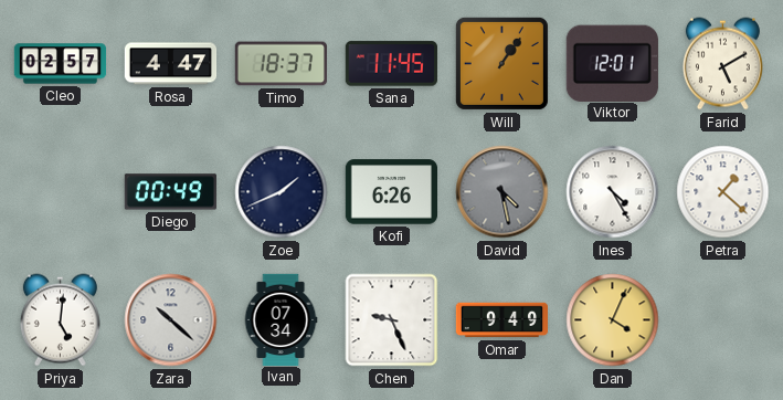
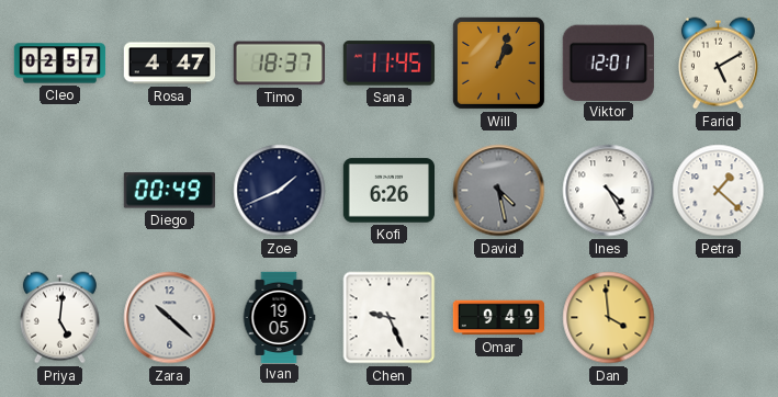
Will: 1:06 -> 1:03 (498, 63)
Ivan: 07:34 -> 19:05 (279, 317)
Dan: 4:04 -> 3:59 (609, 318)
